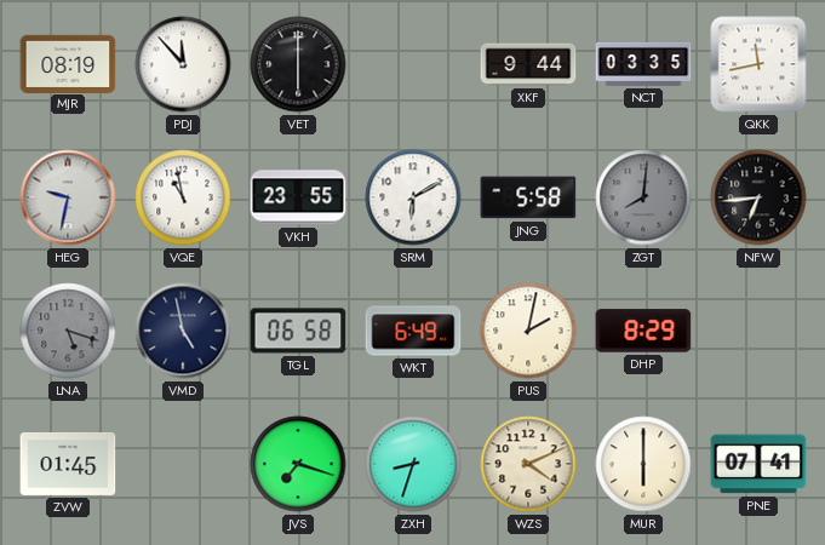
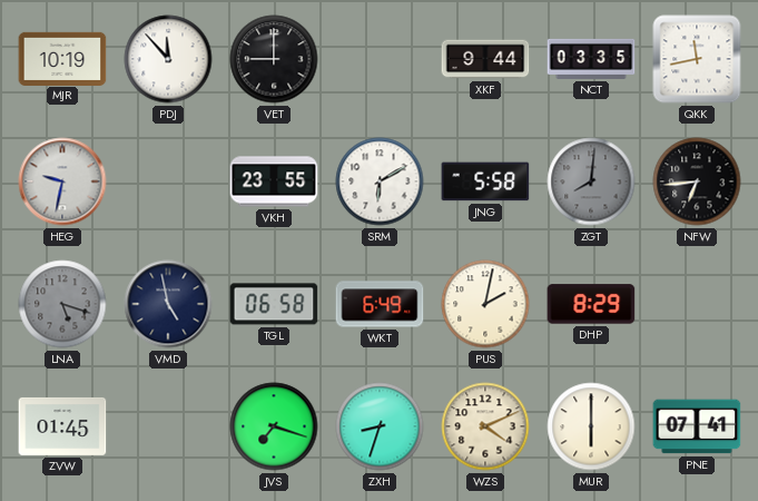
MJR: 08:19 -> 10:19 (62, 58)
VET: 6:00 -> 9:00 (274, 59)
VQE: 10:58 -> none (183, 197)
